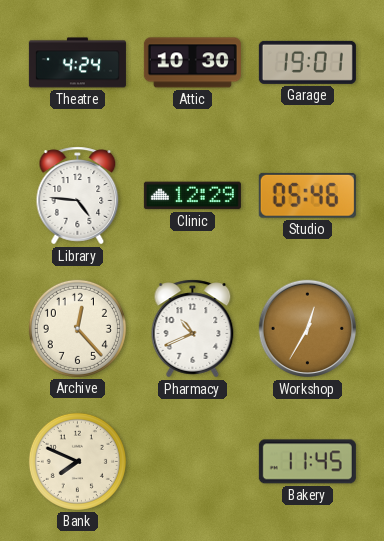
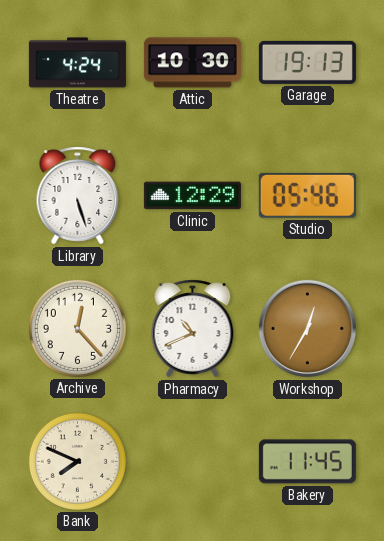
Garage: 19:01 -> 19:13 (307, 62)
Library: 4:46 -> 5:27 (78, 196)
